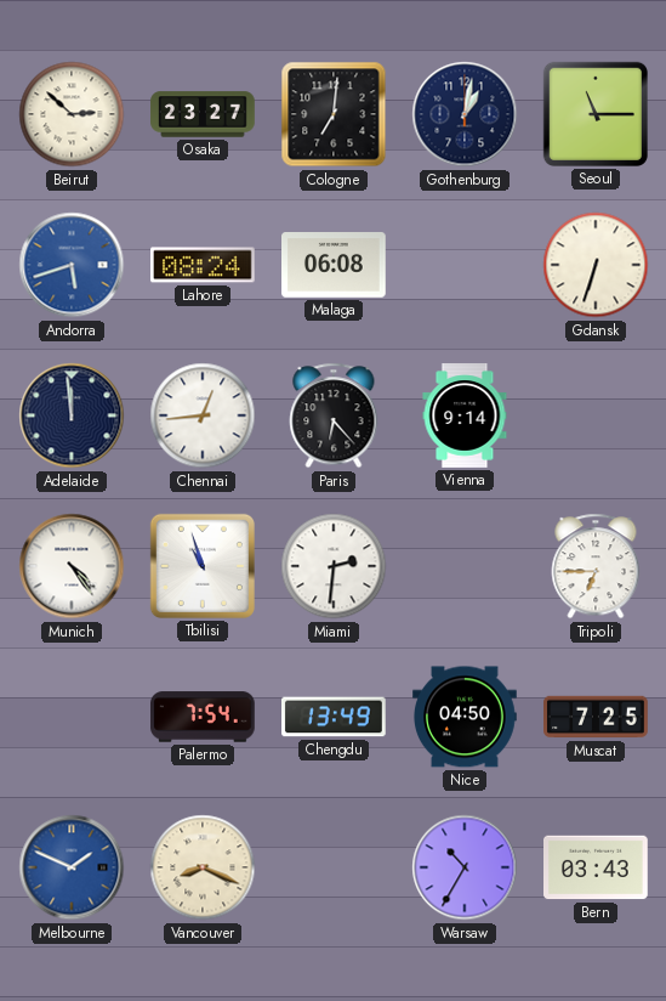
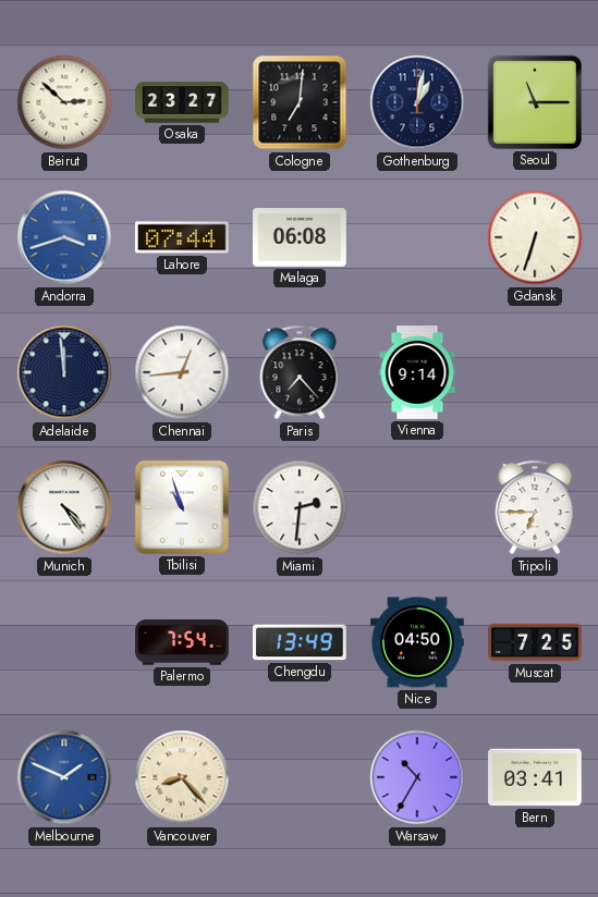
Andorra: 5:42 -> 3:42 (64, 237)
Lahore: 08:24 -> 07:44 (183, 237)
Paris: 6:23 -> 7:23 (300, 372)
Vancouver: 8:19 -> 8:23 (182, 777)
Bern: 03:43 -> 03:41 (536, 777)
